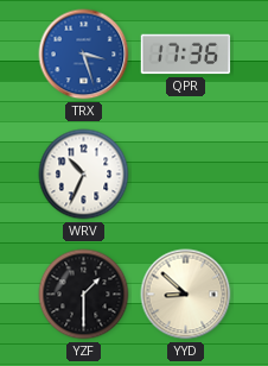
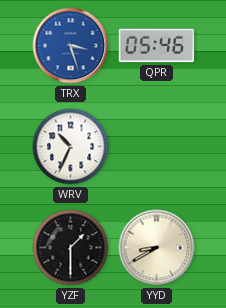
QPR: 17:36 -> 05:46 (157, 46)
YYD: 8:52 -> 8:40 (157, 248)
